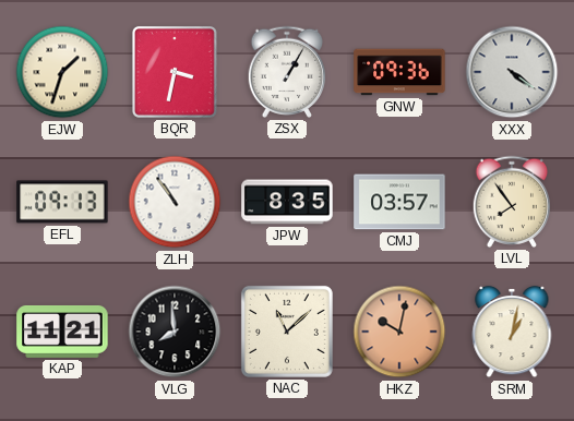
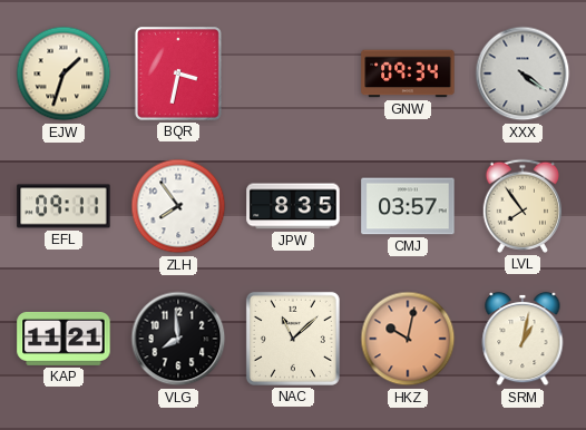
ZSX: 1:05 -> none (287, 72)
GNW: 09:36 -> 09:34 (408, 74)
EFL: 09:13 -> 09:11 (64, 206)
ZLH: 10:54 -> 7:54 (178, 206)
